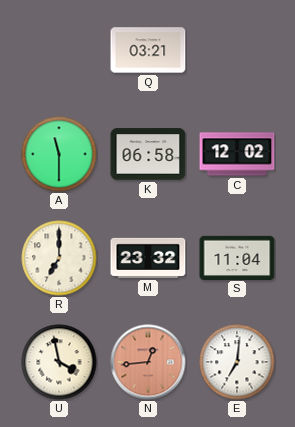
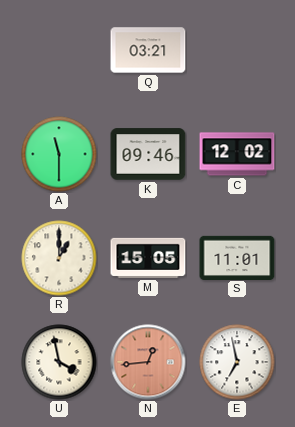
K: 06:58 -> 09:46 (148, 154)
R: 7:00 -> 1:00 (59, 258)
M: 23:32 -> 15:05 (148, 258)
S: 11:04 -> 11:01 (237, 257)
E: 7:01 -> 6:58 (237, 362)
